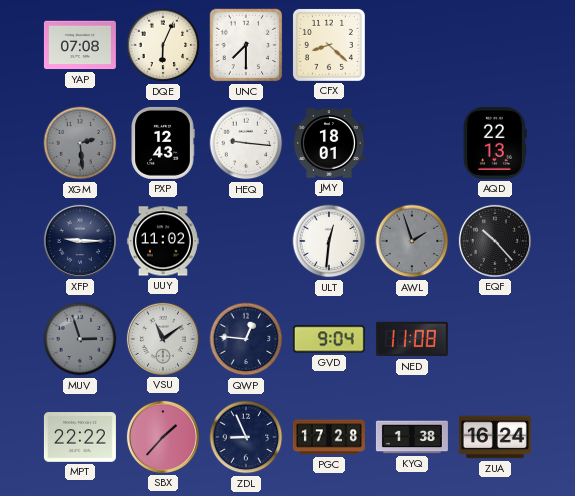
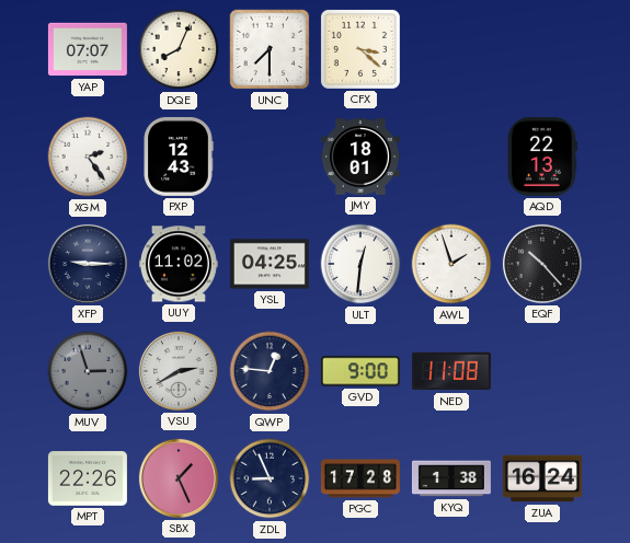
YAP: 07:08 -> 07:07 (88, 49)
DQE: 6:04 -> 8:04 (179, 49)
CFX: 8:22 -> 3:22 (360, 49)
XGM: 2:29 -> 2:24 (88, 157)
XGM dial: grey -> white (88, 157)
HEQ: 9:16 -> none (246, 143)
YSL: none -> 04:25 (270, 264)
AWL dial: grey -> white (451, 264)
VSU: 11:09 -> 2:40 (179, 371)
GVD: 9:04 -> 9:00 (360, 371)
MPT: 22:22 -> 22:26 (88, 478)
SBX: 1:37 -> 1:26 (179, 478)
